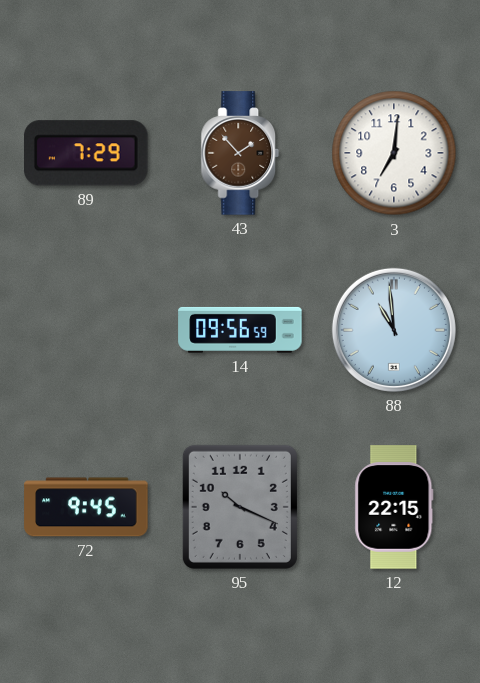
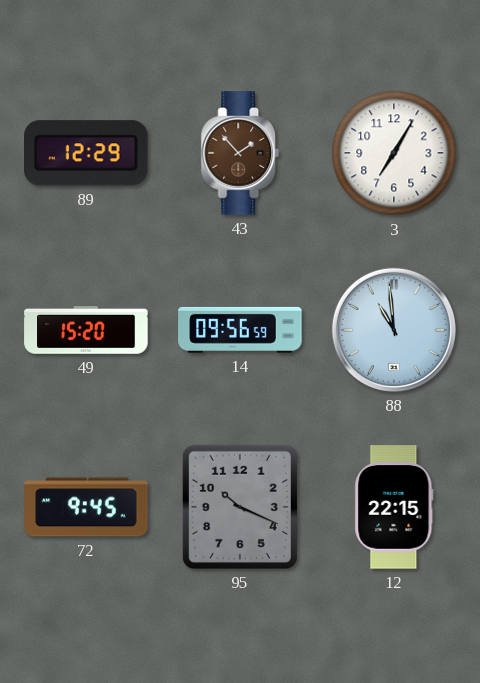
89: 7:29 -> 12:29 (87, 153)
3: 7:01 -> 7:05 (394, 153)
49: none -> 15:20 (86, 331)
